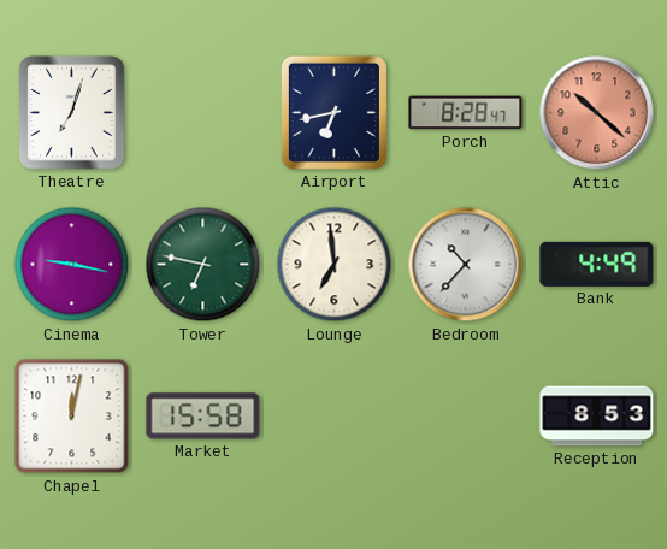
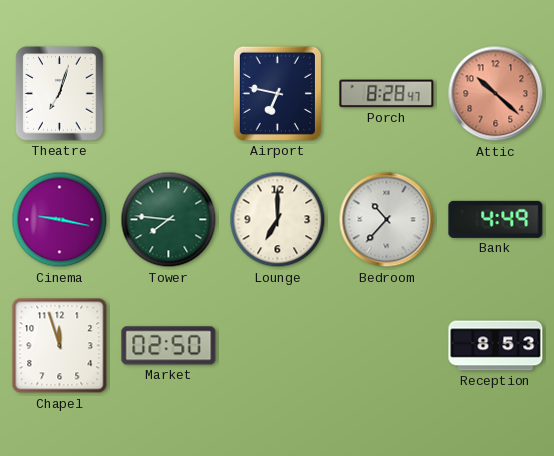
Airport: 6:43 -> 6:47 (277, 93)
Tower: 6:47 -> 7:46 (169, 220)
Lounge: 6:59 -> 7:00 (278, 220)
Chapel: 12:02 -> 11:57 (60, 346)
Market: 15:58 -> 02:50 (169, 346)
